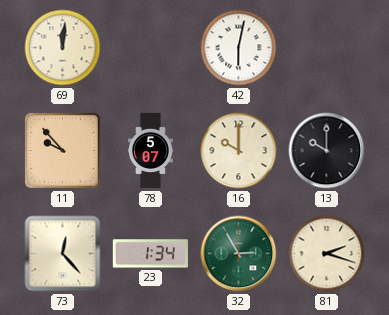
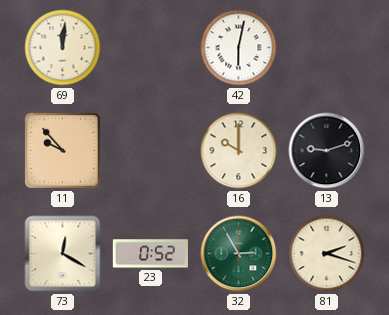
78: 5:07 -> none (151, 151)
13: 10:00 -> 9:12 (327, 151)
73: 12:23 -> 12:20 (63, 254)
23: 1:34 -> 0:52 (150, 254)
